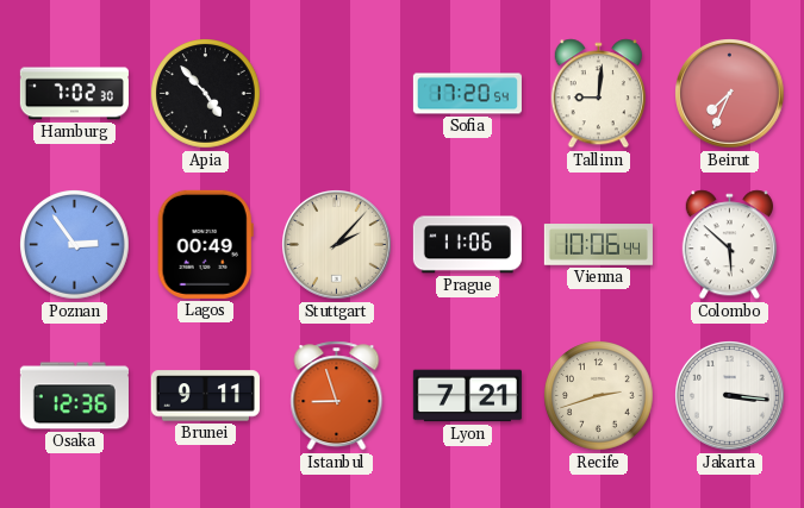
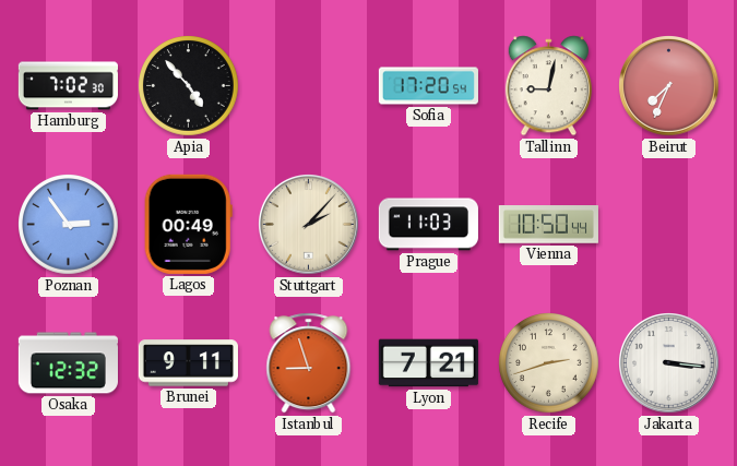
Tallinn: 9:01 -> 9:02 (548, 86)
Prague: 11:06 -> 11:03 (428, 225)
Vienna: 10:06 -> 10:50 (548, 225)
Colombo: 5:52 -> none (729, 245)
Osaka: 12:36 -> 12:32 (68, 363)
